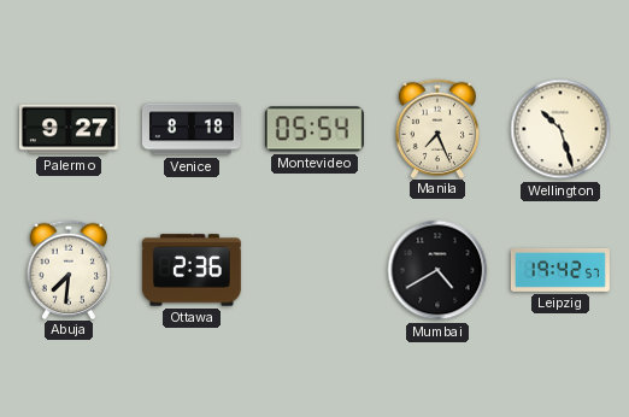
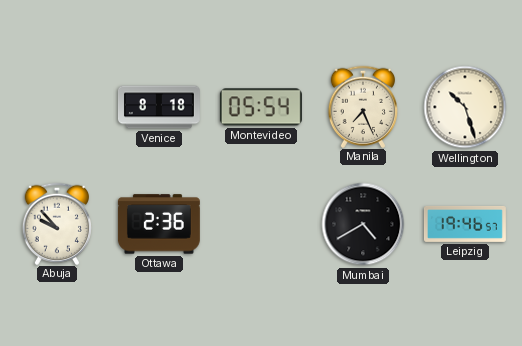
Palermo: 9:27 -> none (69, 129)
Abuja: 7:31 -> 9:53 (56, 223)
Leipzig: 19:42 -> 19:46 (465, 224)
